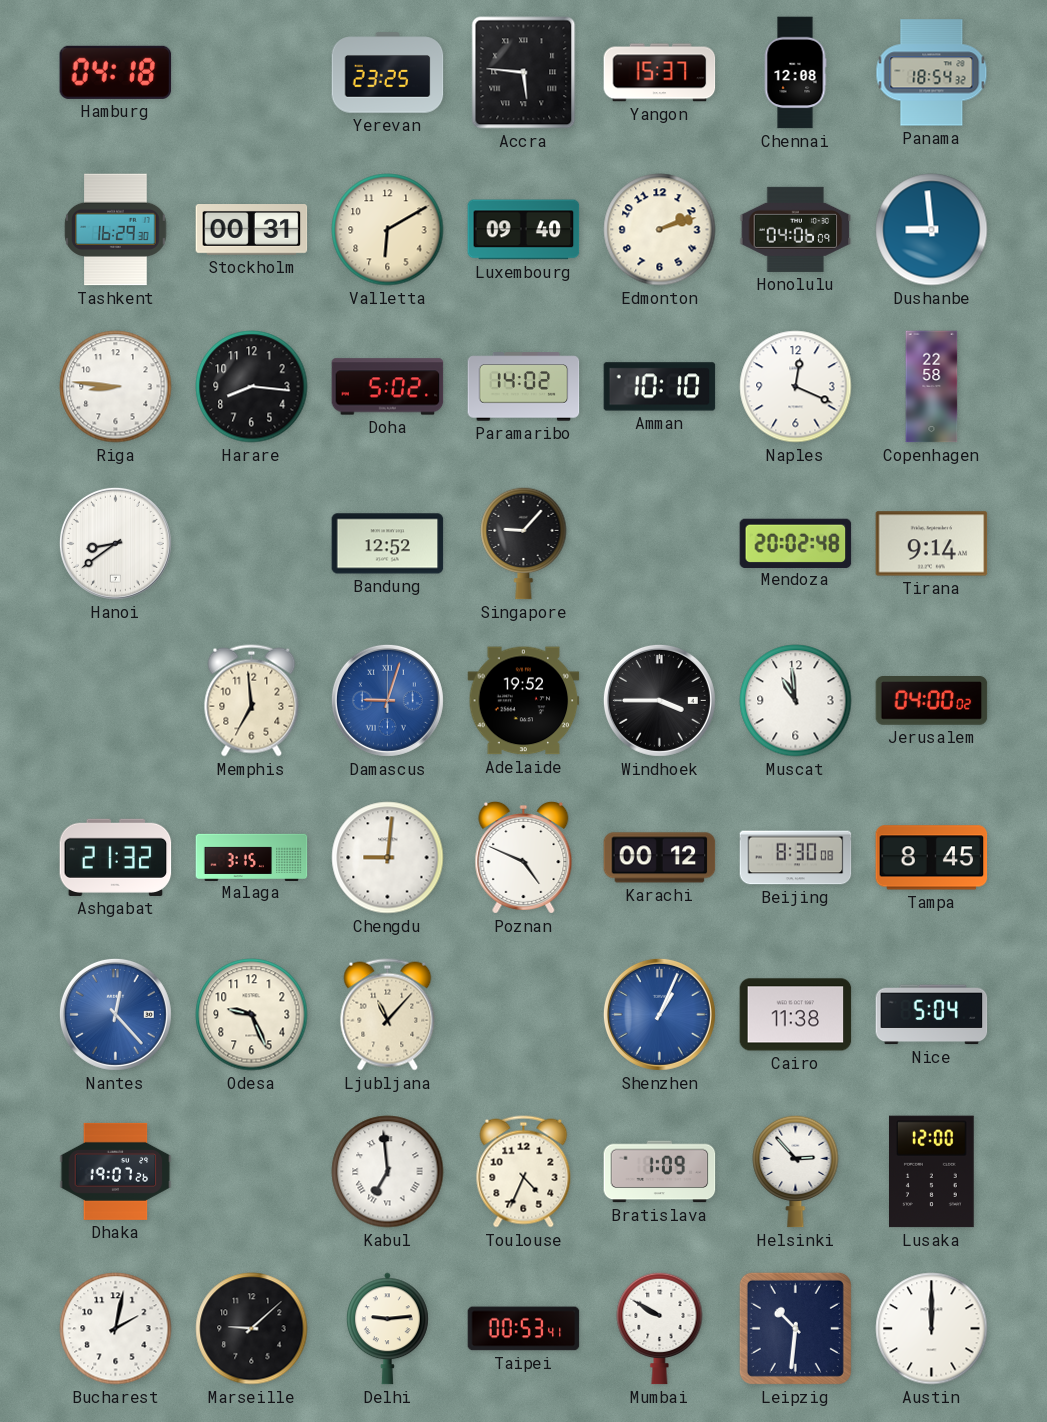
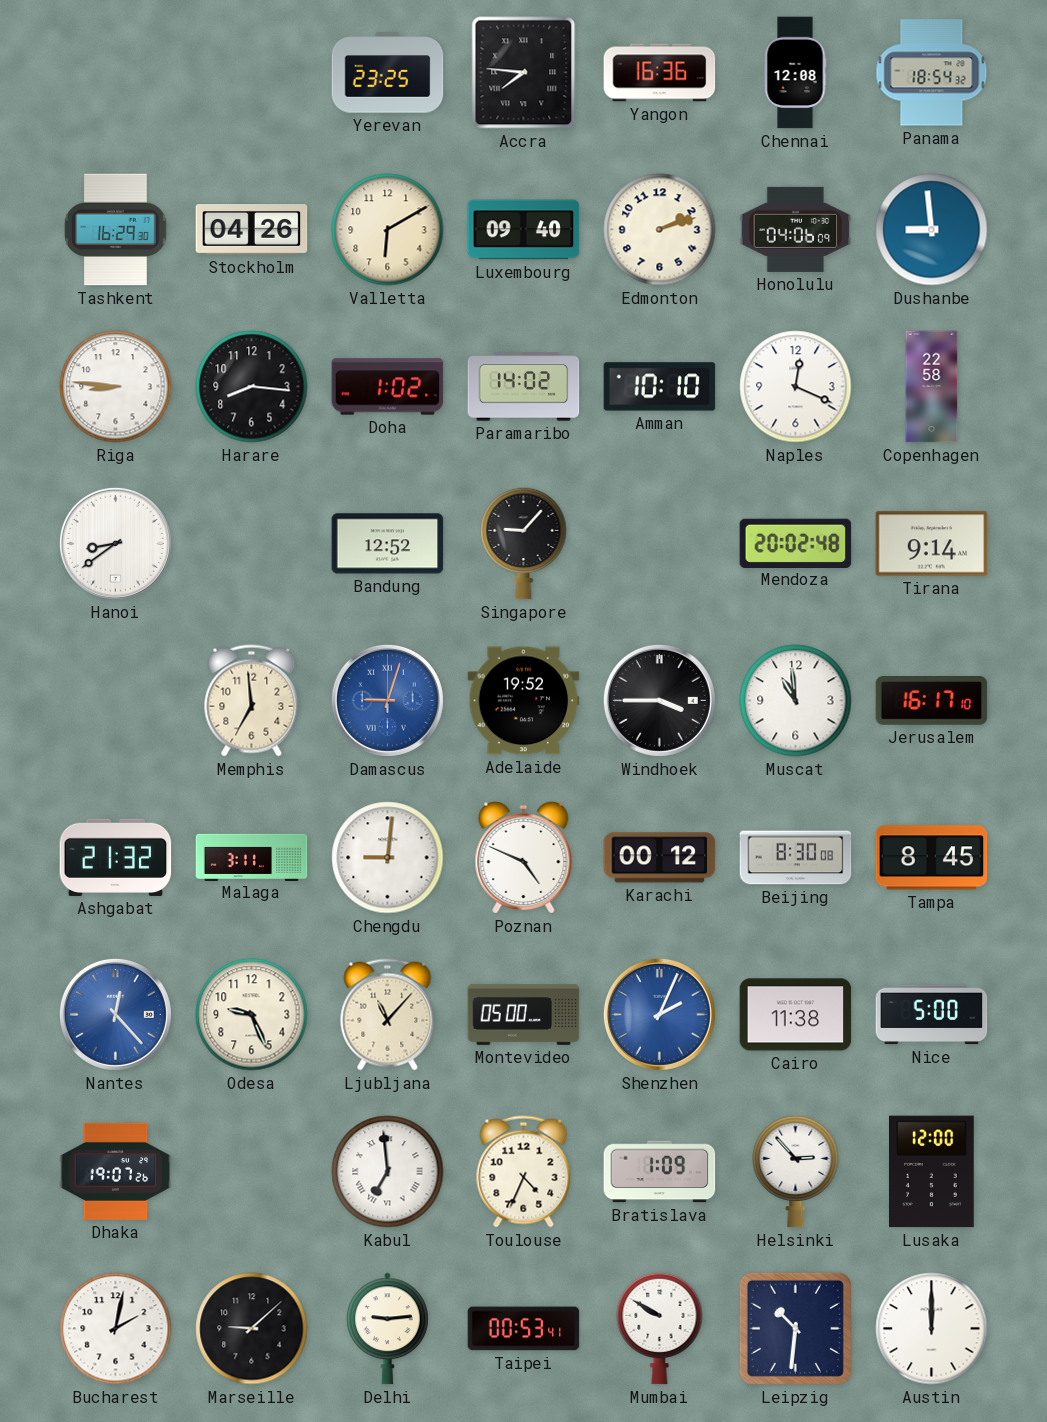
Hamburg: 04:18 -> none (116, 72)
Accra: 5:46 -> 7:46 (524, 73)
Yangon: 15:37 -> 16:36 (660, 73)
Stockholm: 00:31 -> 04:26 (252, 230)
Doha: 5:02 -> 1:02 (388, 387)
Jerusalem: 04:00 -> 16:17 (932, 701)
Malaga: 3:15 -> 3:11 (252, 857)
Montevideo: none -> 05:00 (524, 1015)
Shenzhen: 1:04 -> 2:04 (659, 1014)
Nice: 5:04 -> 5:00 (932, 1015)
